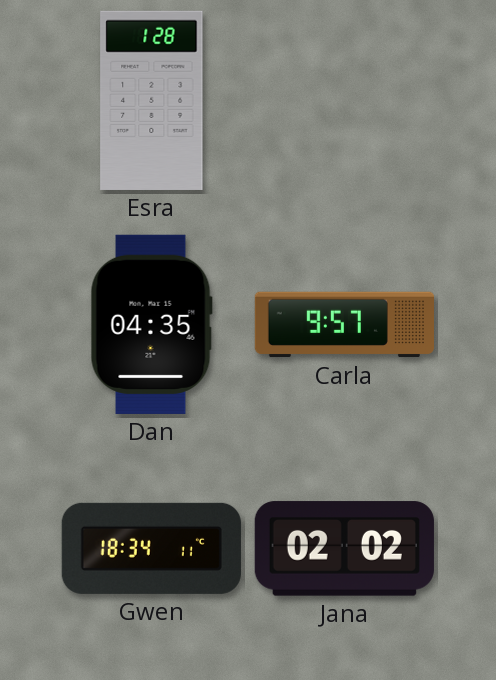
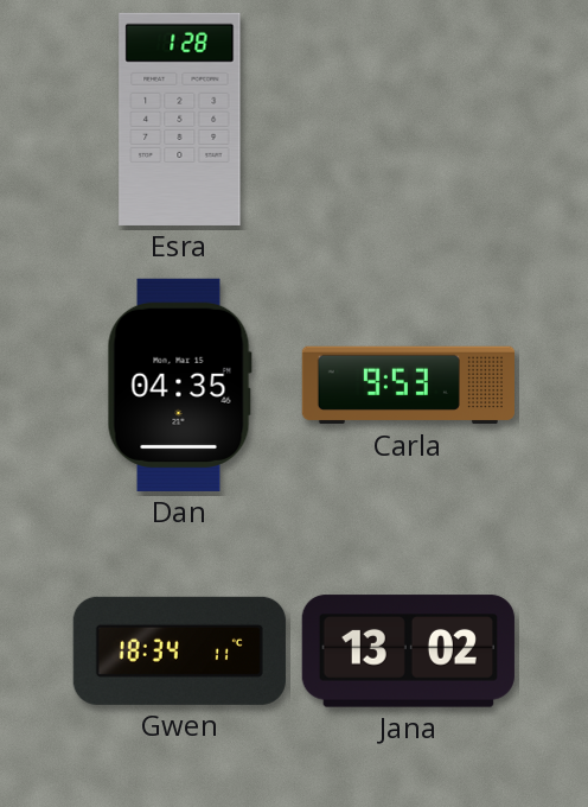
Carla: 9:57 -> 9:53 (408, 386)
Jana: 02:02 -> 13:02 (408, 652)
